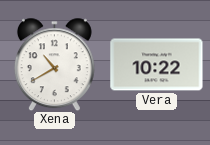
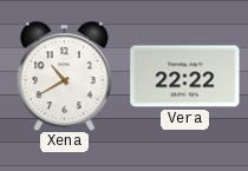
Vera: 10:22 -> 22:22 (185, 77)
